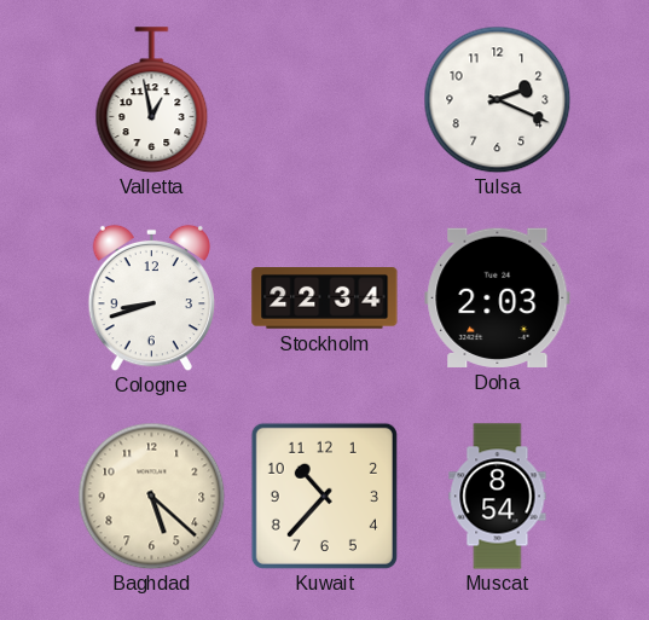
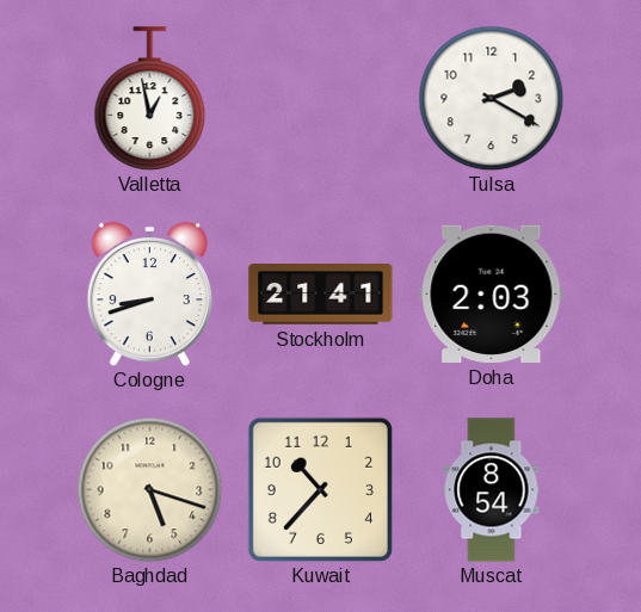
Tulsa: 2:19 -> 2:20 (491, 98)
Stockholm: 22:34 -> 21:41 (321, 295)
Baghdad: 5:22 -> 5:18 (149, 489)
